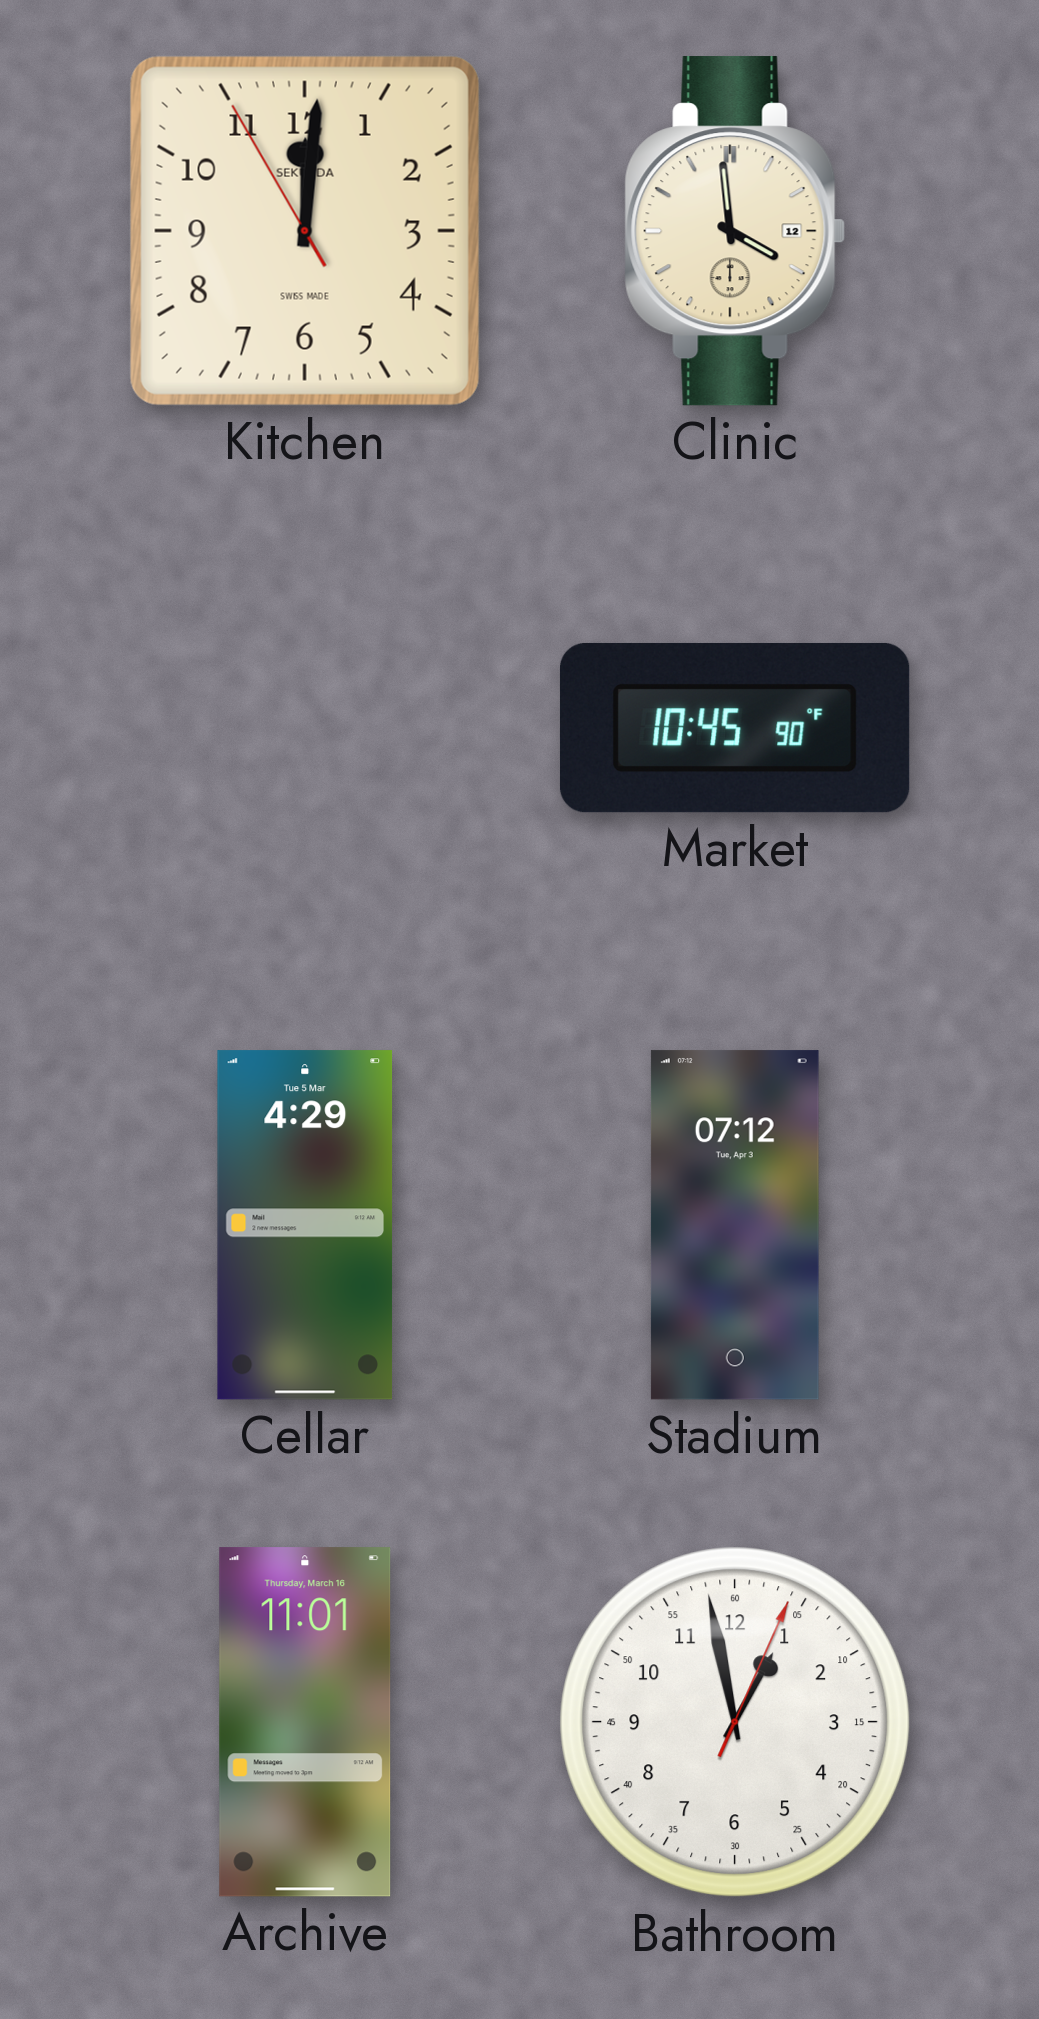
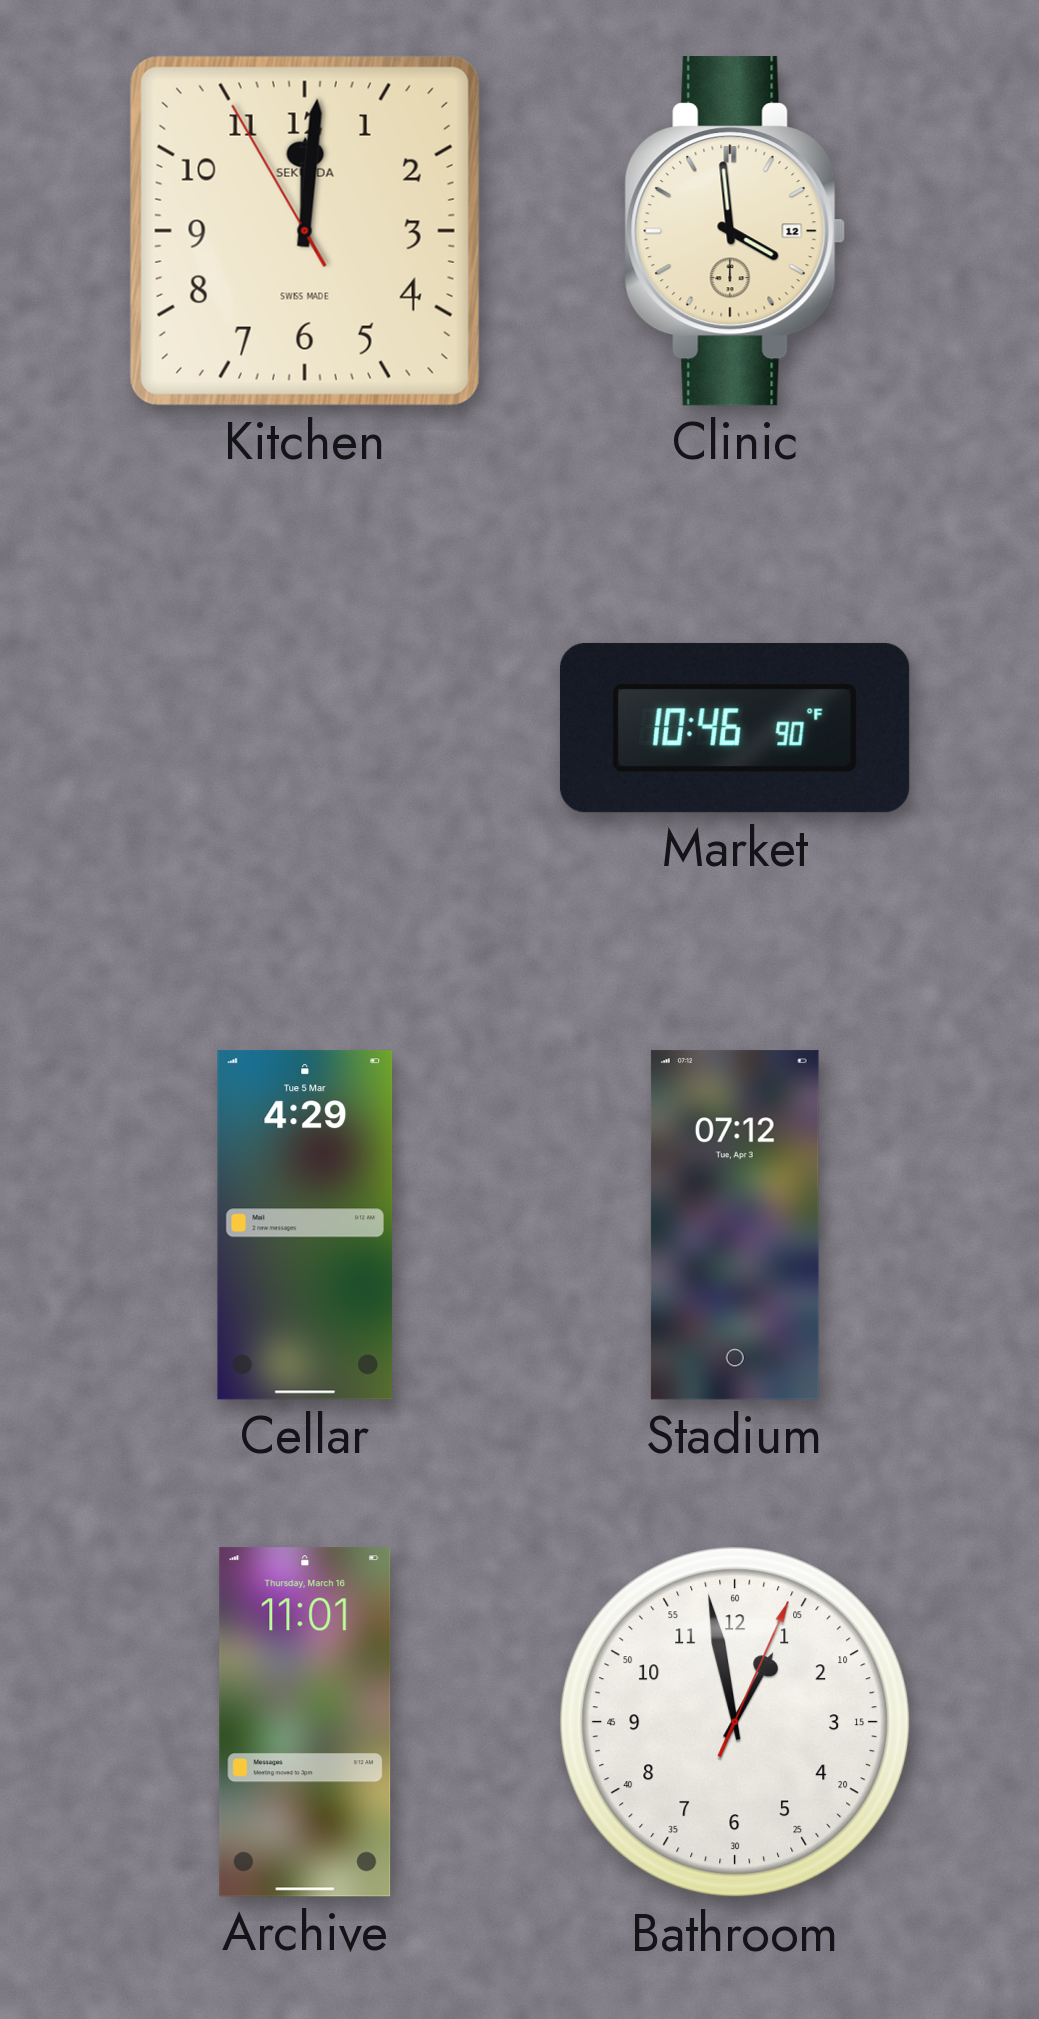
Market: 10:45 -> 10:46 (735, 728)
